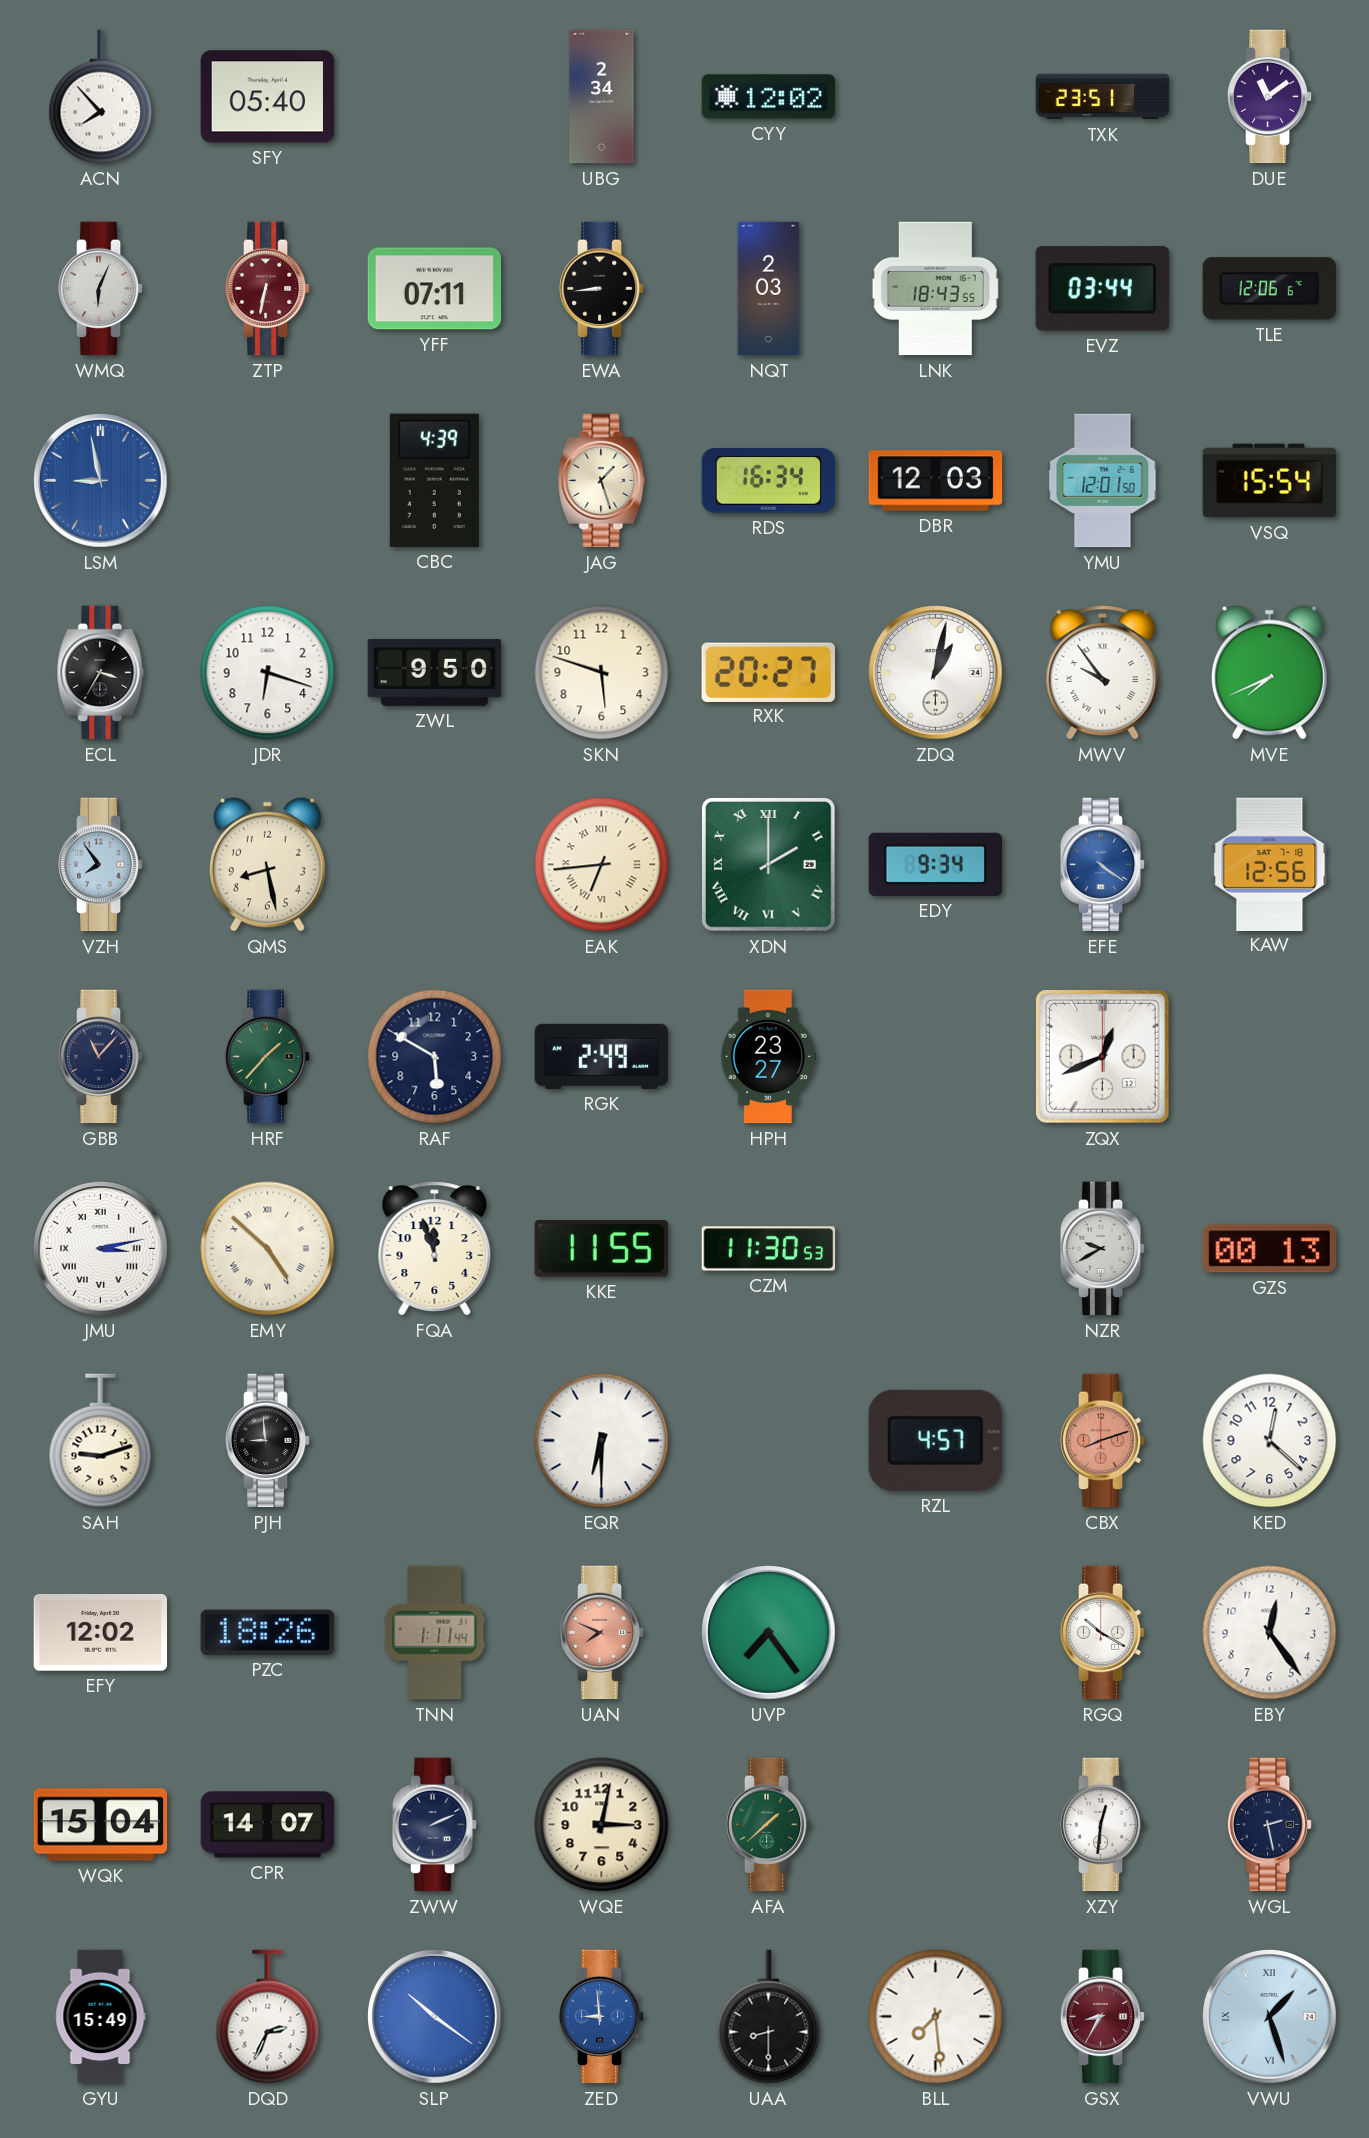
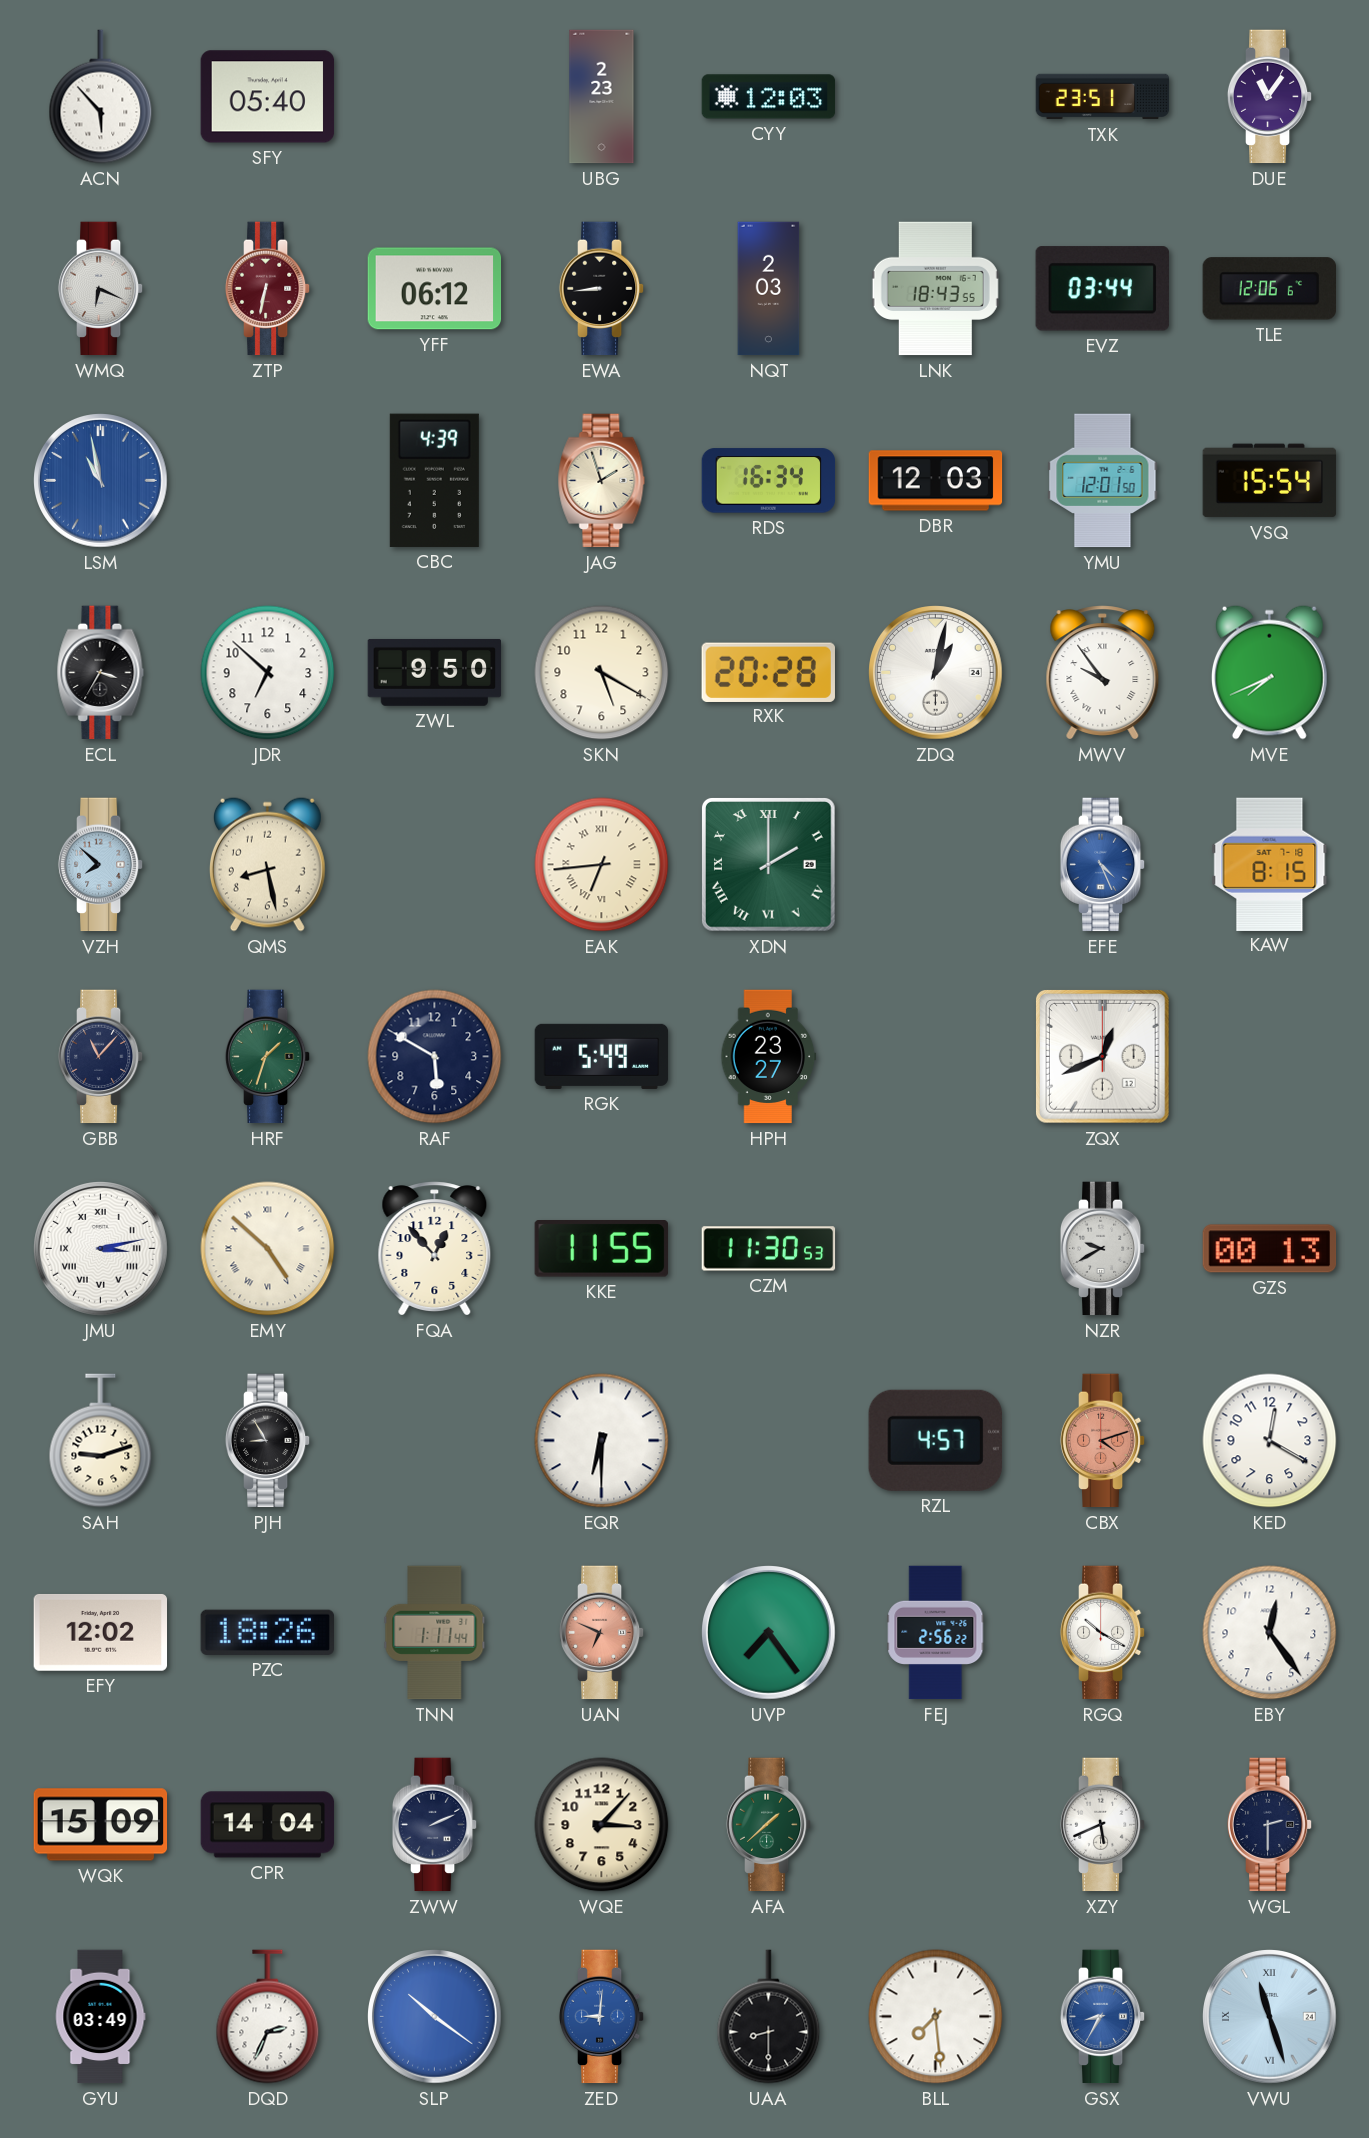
ACN: 7:53 -> 5:53 (101, 97)
UBG: 2:34 -> 2:23 (602, 97)
CYY: 12:02 -> 12:03 (769, 97)
DUE: 11:09 -> 11:06 (1270, 97)
WMQ: 6:04 -> 6:19 (101, 289)
YFF: 07:11 -> 06:12 (435, 289)
LSM: 8:58 -> 10:58 (101, 481)
JAG: 1:27 -> 1:57 (602, 481)
JDR: 6:18 -> 6:52 (268, 673)
SKN: 5:48 -> 5:20 (602, 673)
RXK: 20:27 -> 20:28 (768, 672)
VZH: 7:54 -> 7:52 (101, 865)
EDY: 9:34 -> none (935, 864)
EFE: 4:21 -> 4:26 (1103, 865)
KAW: 12:56 -> 8:15 (1270, 864)
HRF: 1:37 -> 1:33 (268, 1057)
RGK: 2:49 -> 5:49 (602, 1056)
FQA: 11:57 -> 12:53 (435, 1249)
PJH: 8:59 -> 8:55 (268, 1441)
CBX: 8:12 -> 4:12 (1103, 1441)
KED: 12:22 -> 12:20 (1270, 1441)
UAN: 7:49 -> 6:49 (602, 1633)
FEJ: none -> 2:56 (936, 1633)
WQK: 15:04 -> 15:09 (101, 1825)
CPR: 14:07 -> 14:04 (268, 1825)
WQE: 3:02 -> 3:07 (602, 1825)
XZY: 12:31 -> 5:41 (1103, 1825)
WGL: 2:28 -> 2:30 (1270, 1825)
GYU: 15:49 -> 03:49 (100, 2017)
ZED: 8:59 -> 9:01 (602, 2017)
GSX dial: burgundy -> blue (1103, 2017)
VWU: 1:27 -> 11:27 (1270, 2017)
